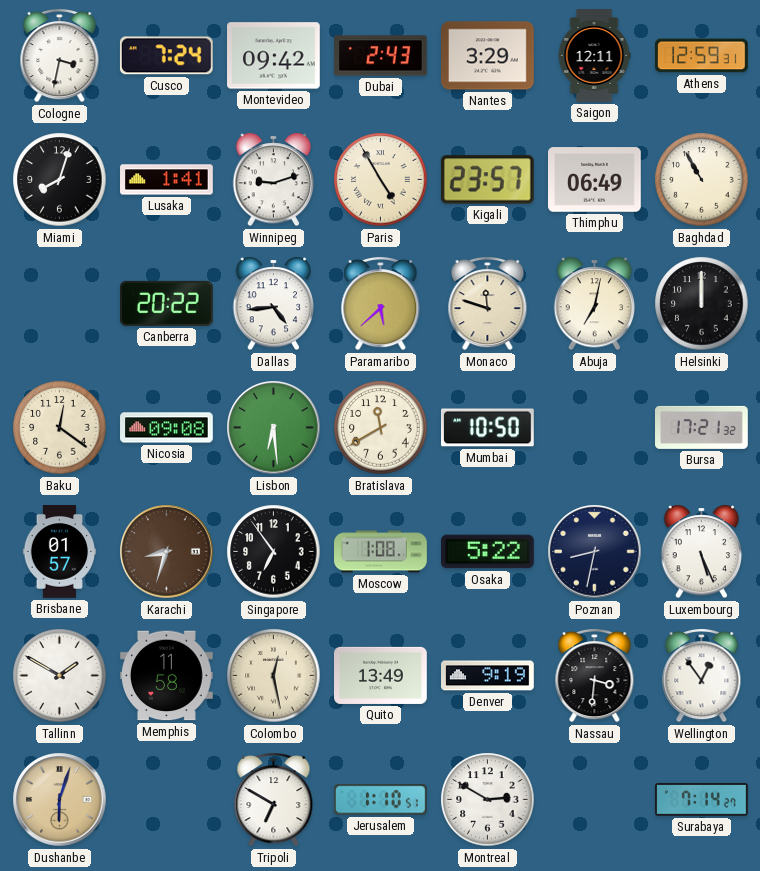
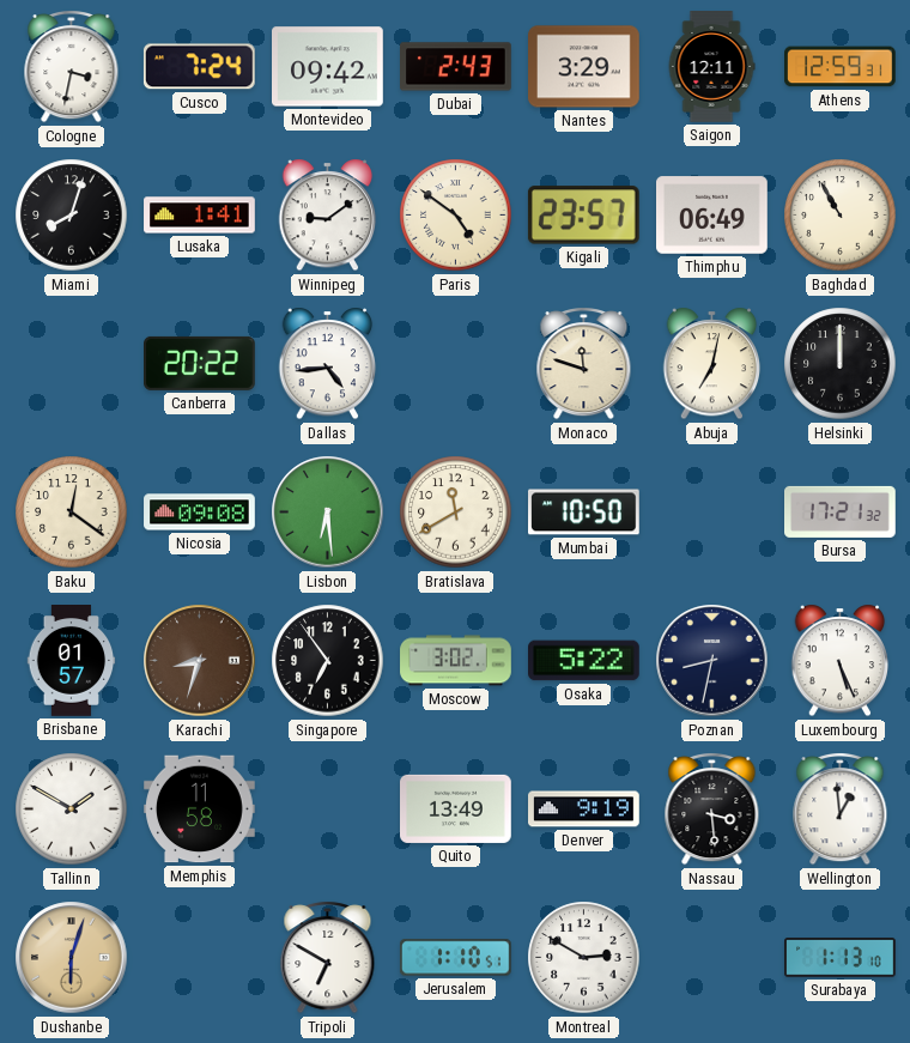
Winnipeg: 9:12 -> 9:09 (328, 216)
Paris: 4:55 -> 4:51 (456, 216)
Paramaribo: 5:38 -> none (381, 304)
Moscow: 1:08 -> 3:02 (456, 661)
Colombo: 12:28 -> none (274, 676)
Nassau: 3:31 -> 3:29 (712, 809)
Wellington: 12:54 -> 12:59 (841, 809)
Surabaya: 7:14 -> 1:13 (841, 958)
